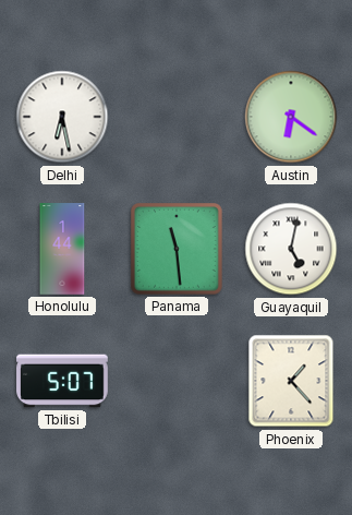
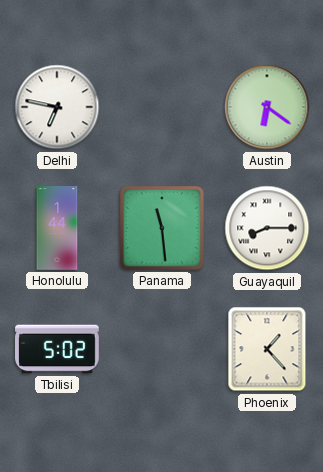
Delhi: 6:28 -> 6:47 (57, 107)
Guayaquil: 5:02 -> 8:15 (267, 228)
Tbilisi: 5:07 -> 5:02 (57, 349)
